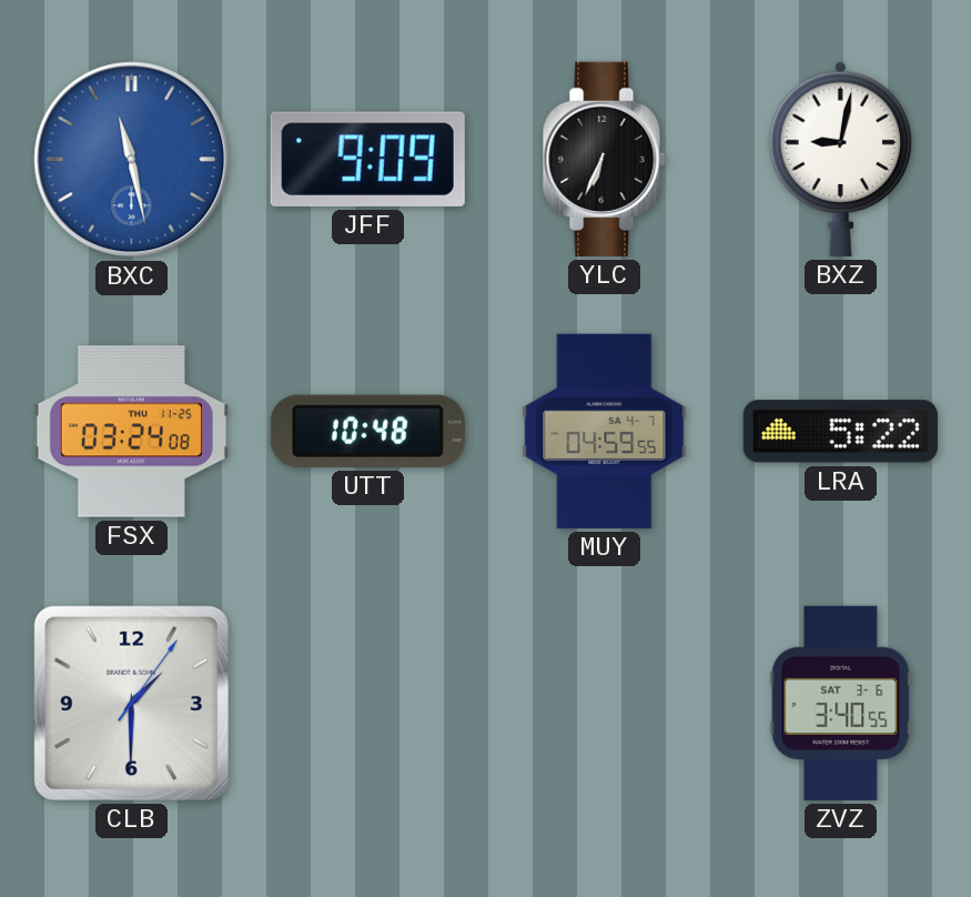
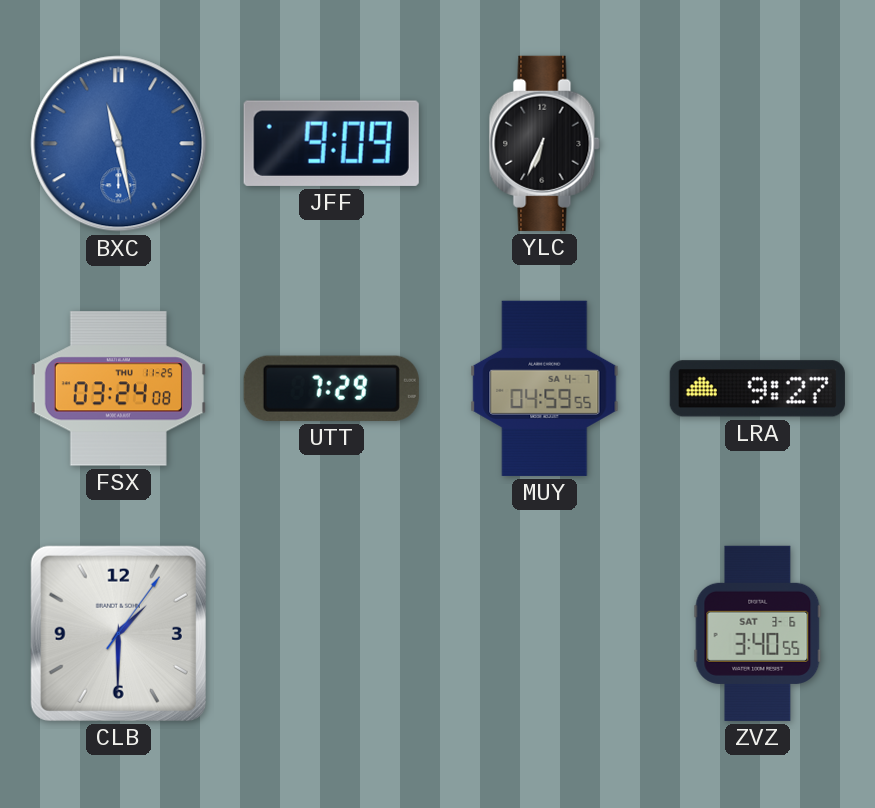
BXZ: 9:02 -> none (840, 159)
UTT: 10:48 -> 7:29 (331, 388)
LRA: 5:22 -> 9:27 (757, 389)
